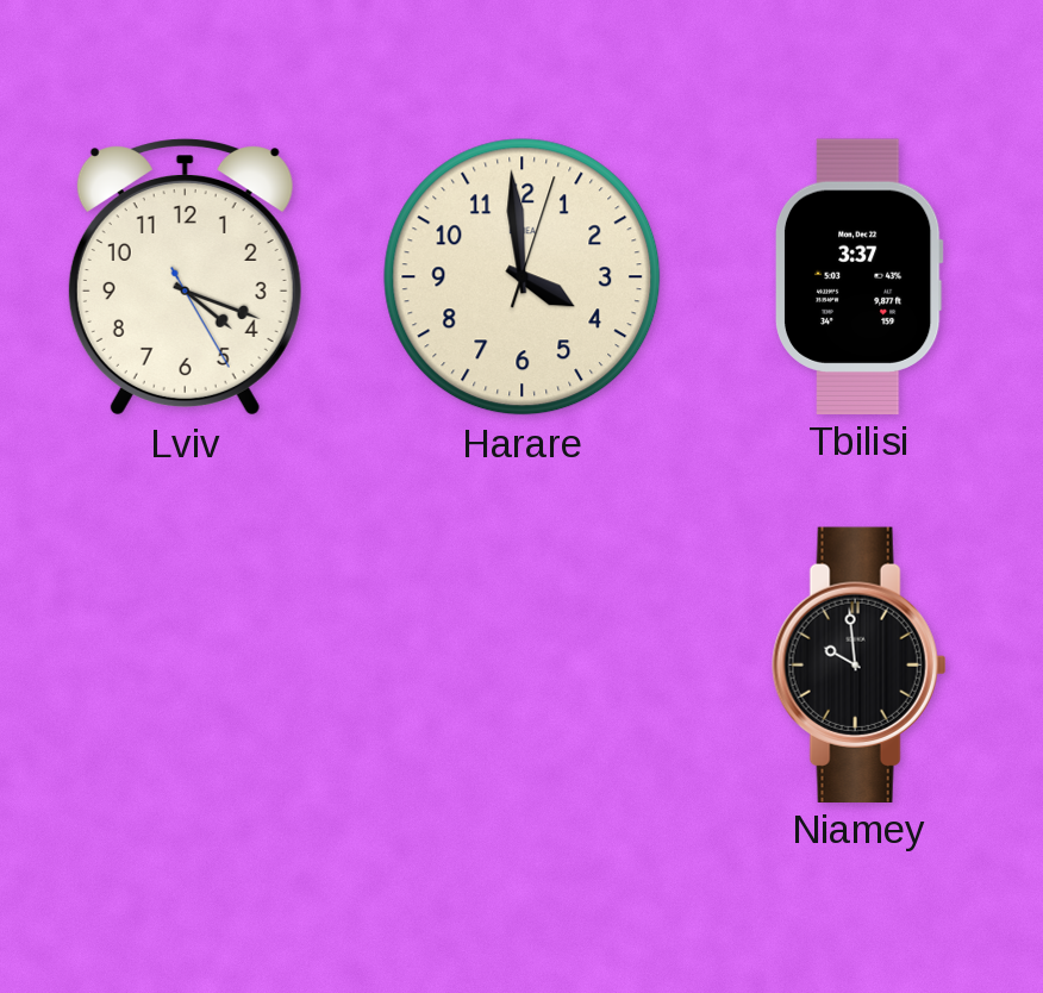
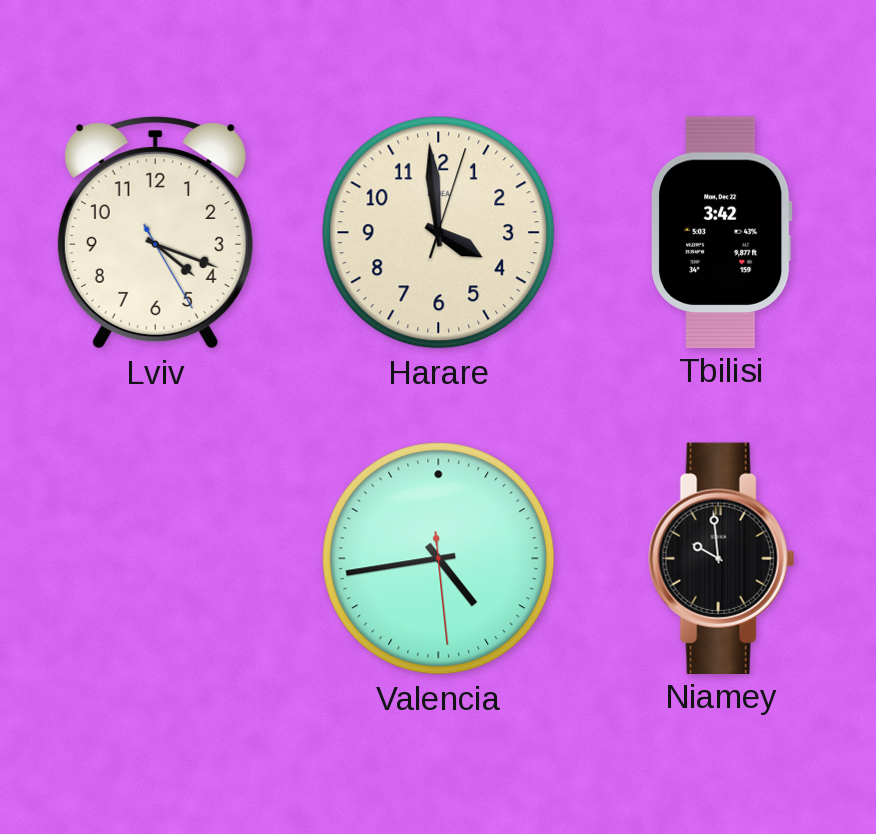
Tbilisi: 3:37 -> 3:42 (721, 232)
Valencia: none -> 4:43 (439, 559)
